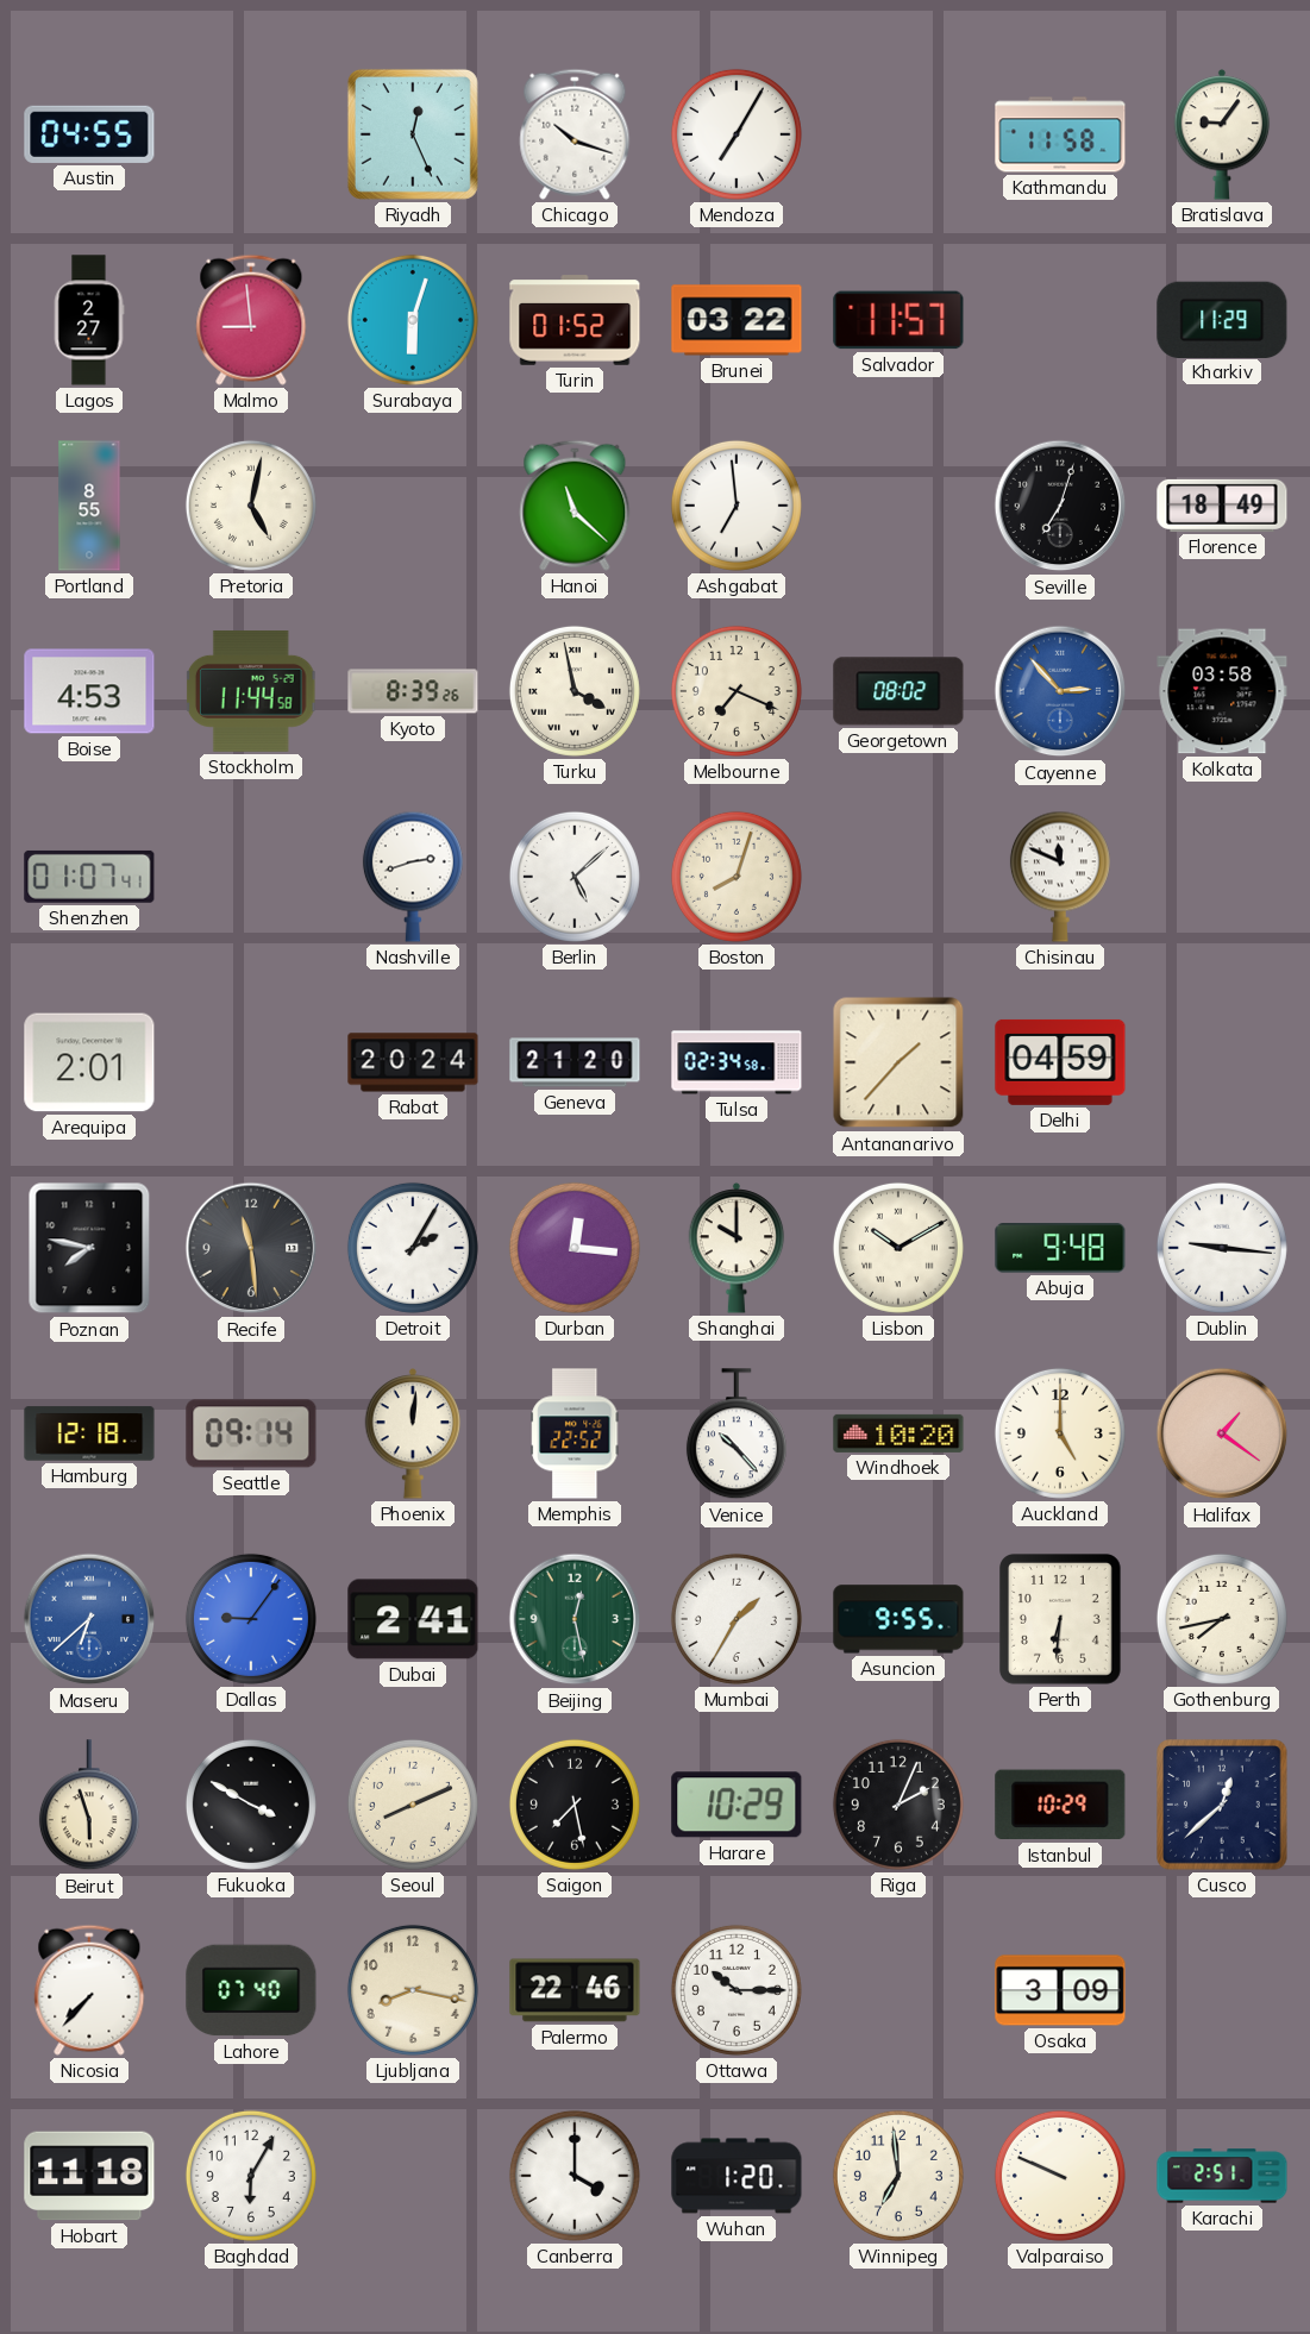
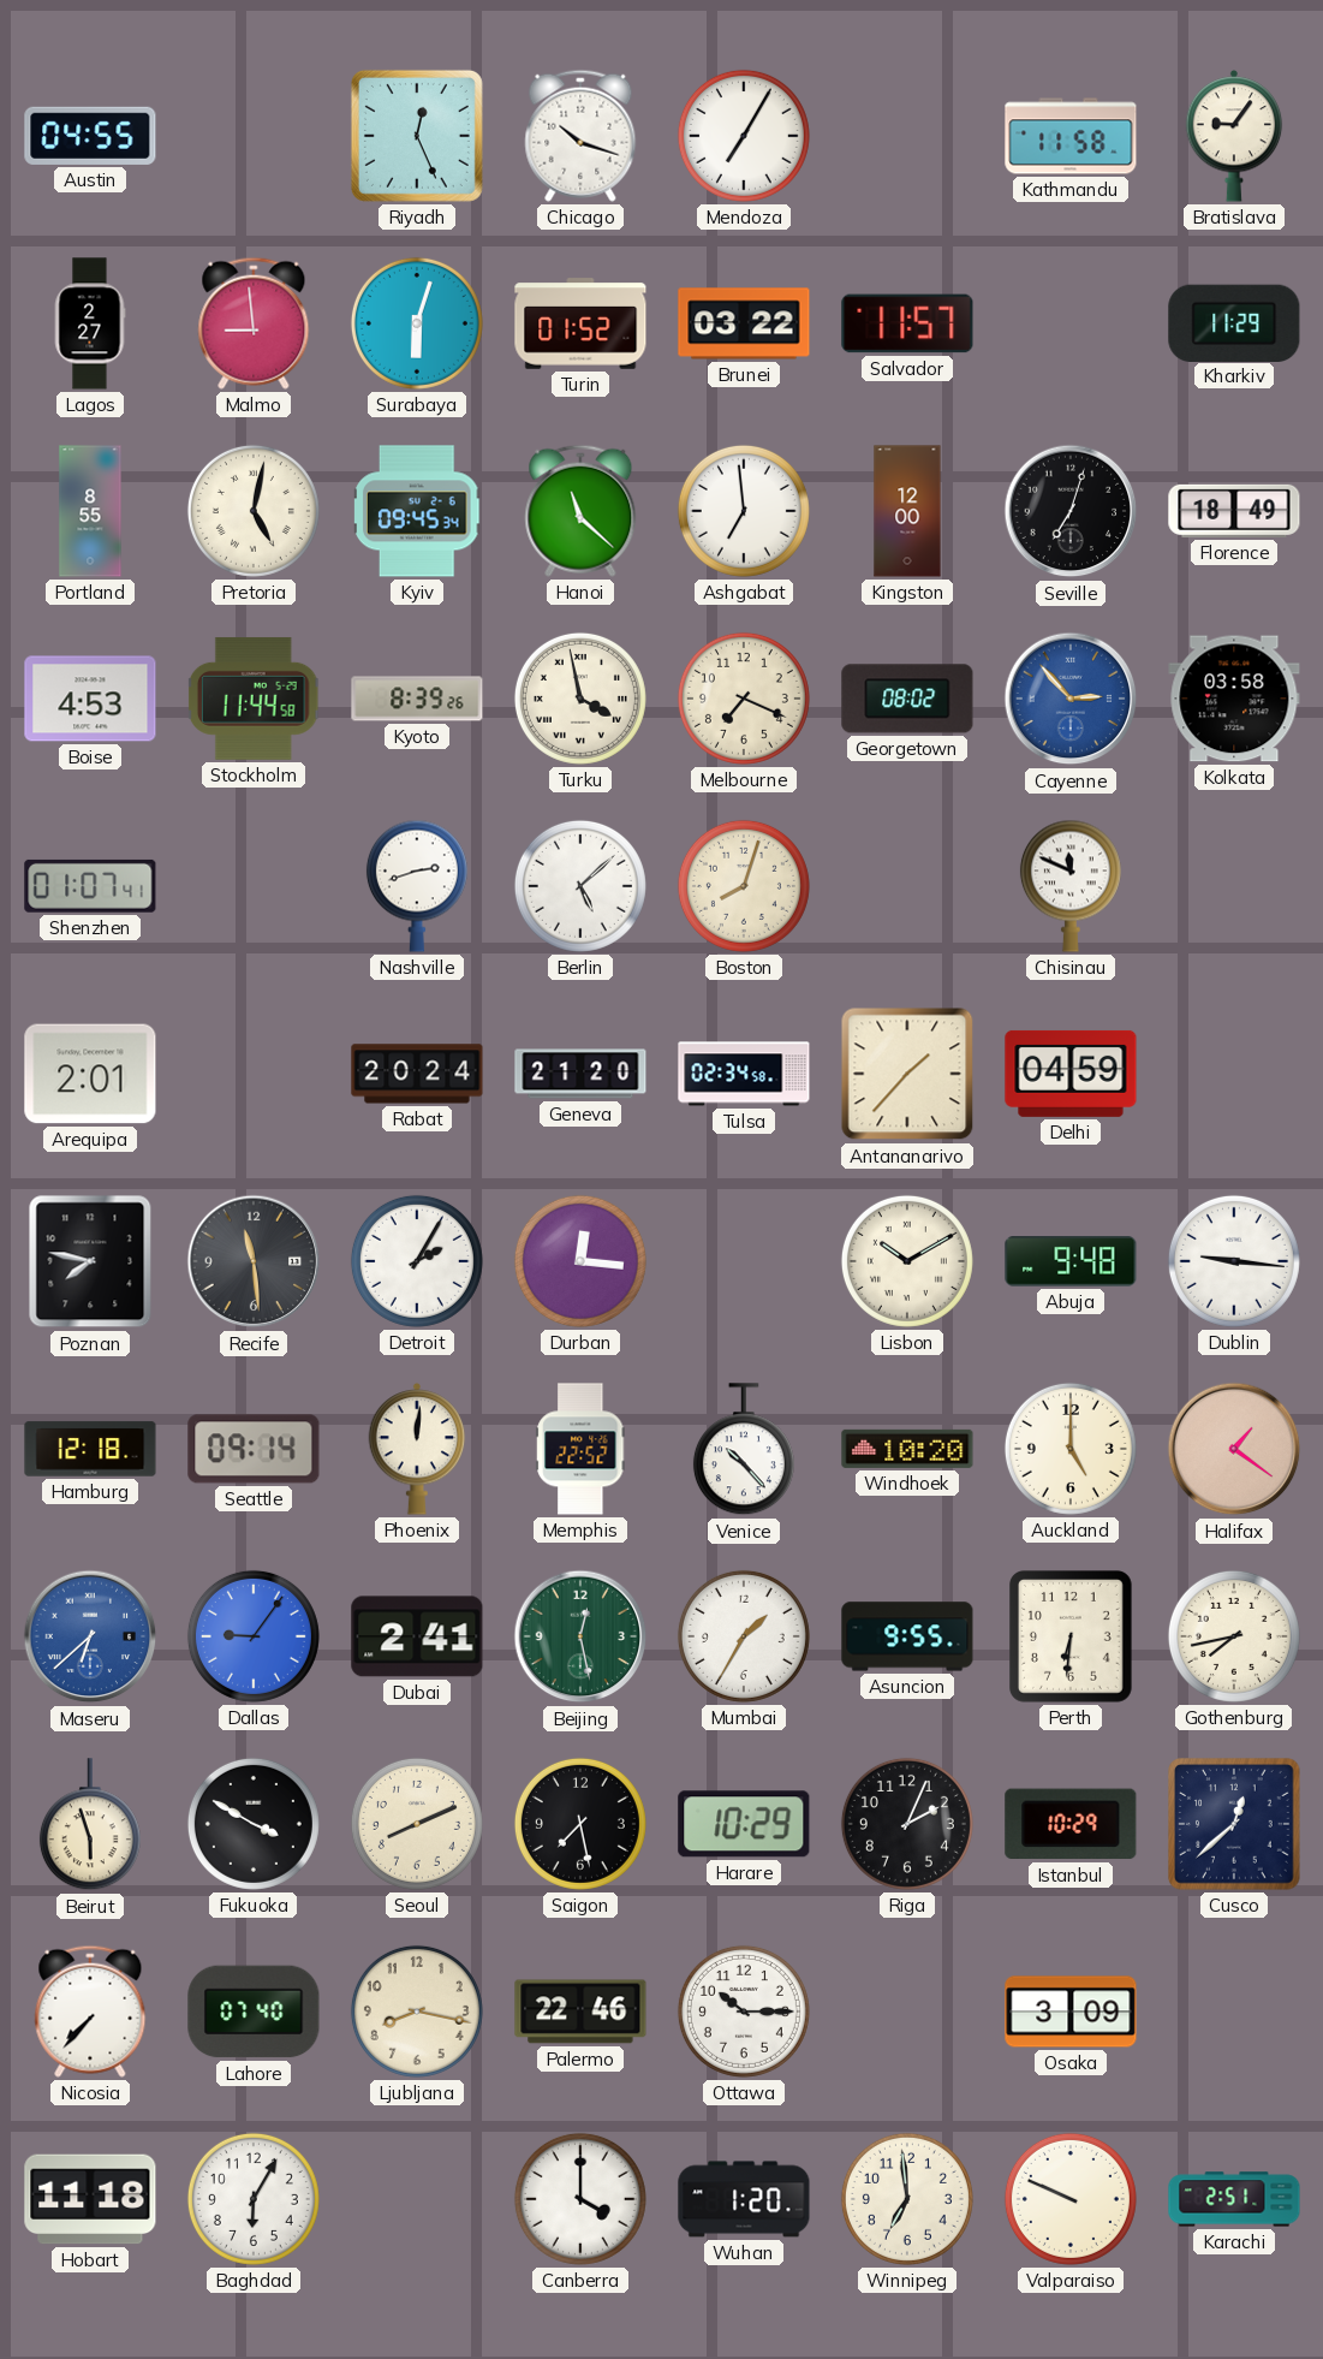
Kyiv: none -> 09:45 (418, 511)
Kingston: none -> 12:00 (907, 511)
Shanghai: 10:00 -> none (737, 1248)
